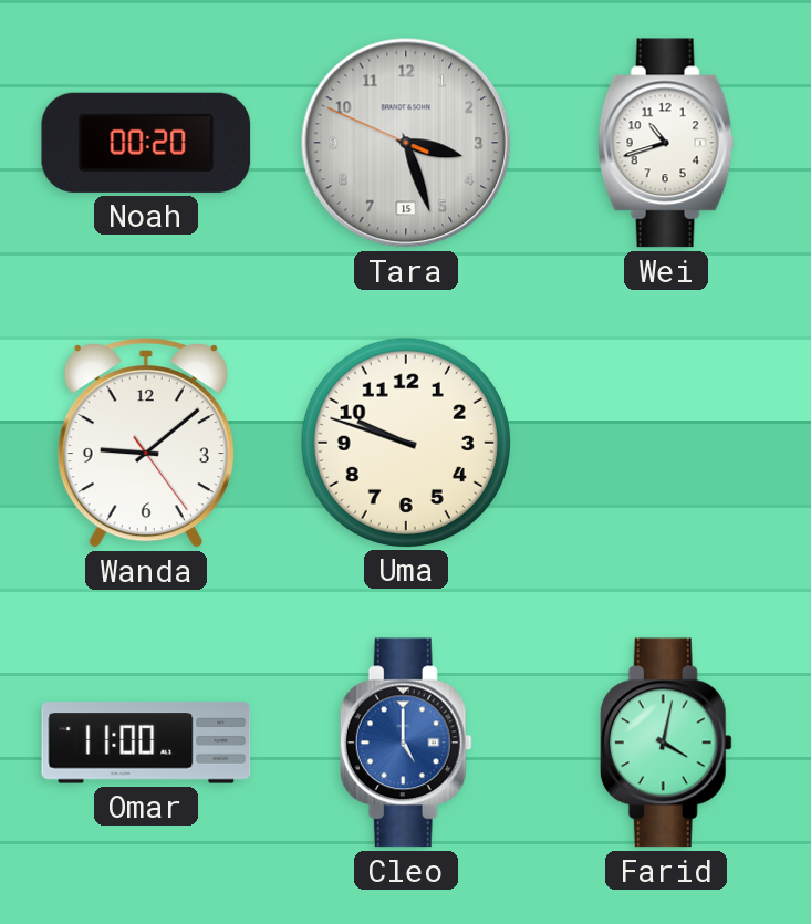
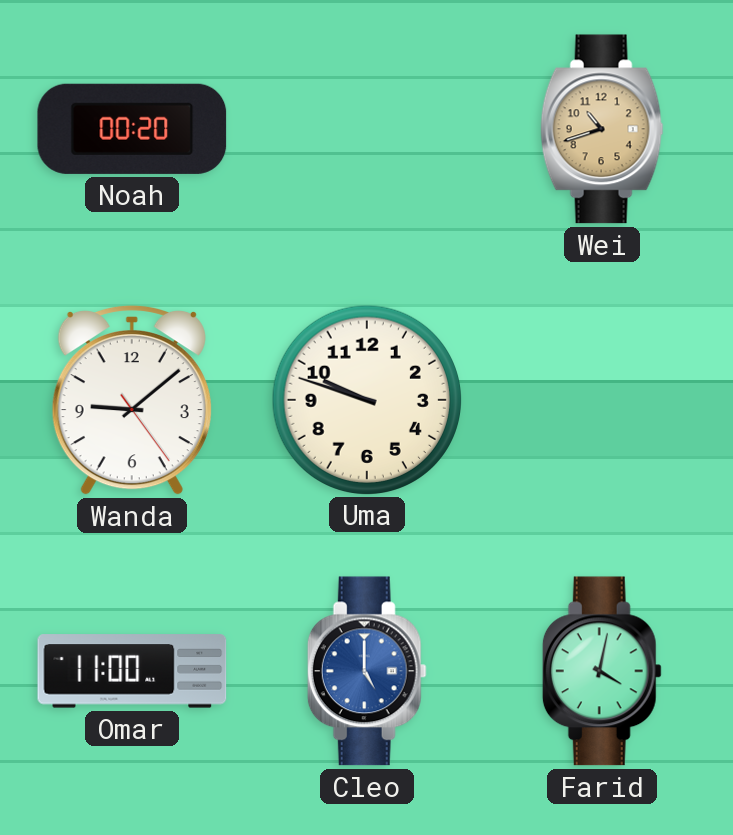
Tara: 3:26 -> none (406, 143)
Wei dial: white -> champagne (602, 129)
